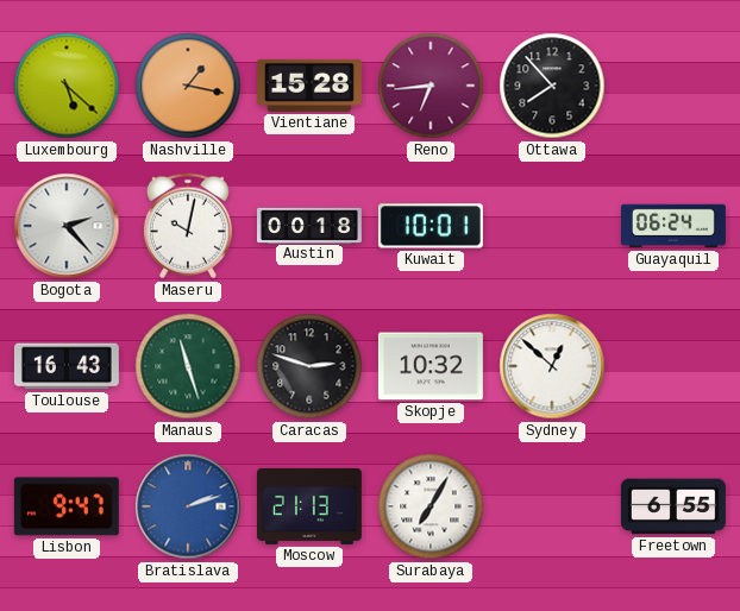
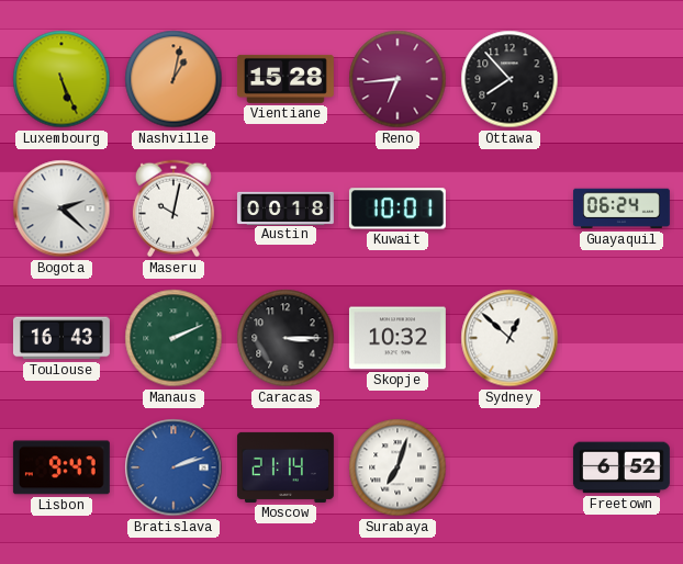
Luxembourg: 5:22 -> 5:26 (61, 79)
Nashville: 1:17 -> 1:02 (173, 79)
Bogota: 2:23 -> 2:22 (61, 208)
Manaus: 11:27 -> 2:11 (173, 338)
Caracas: 2:48 -> 3:15 (285, 338)
Moscow: 21:13 -> 21:14 (285, 467)
Surabaya: 7:05 -> 7:03 (398, 467)
Freetown: 6:55 -> 6:52 (622, 467)
